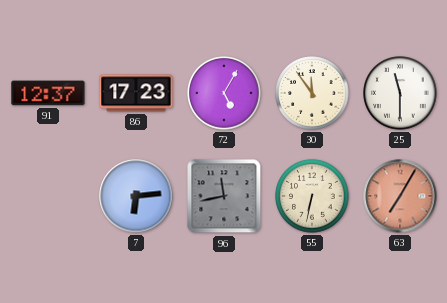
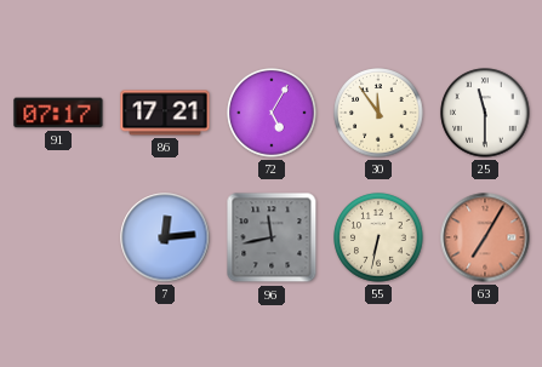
91: 12:37 -> 07:17 (58, 113)
86: 17:23 -> 17:21 (165, 113)
7: 6:14 -> 12:14 (165, 237)
